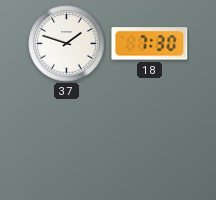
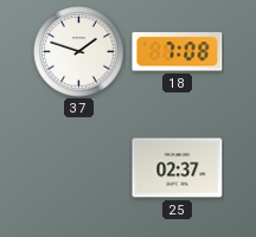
18: 7:30 -> 7:08 (178, 52)
25: none -> 02:37 (178, 168)
